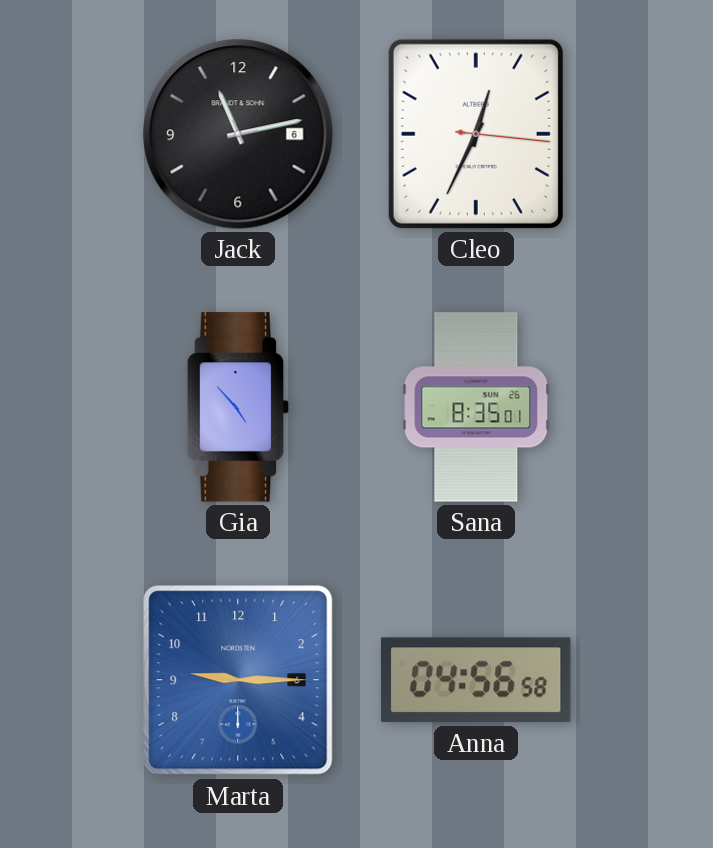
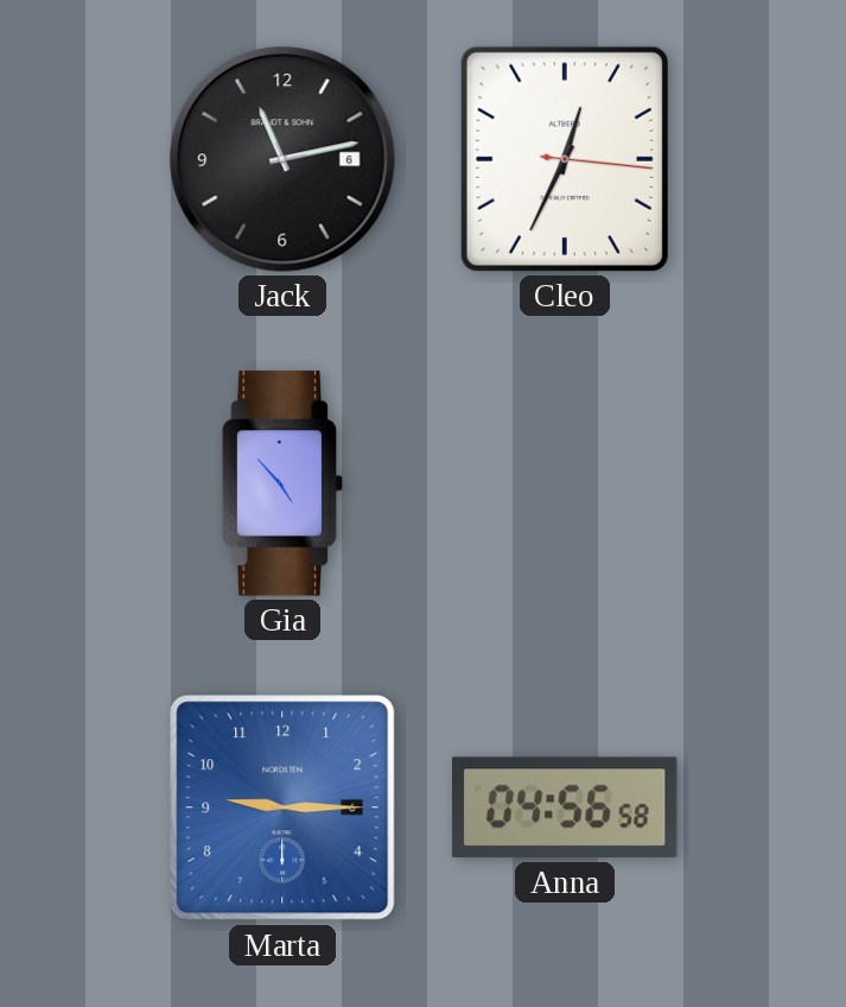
Sana: 8:35 -> none (476, 407)
